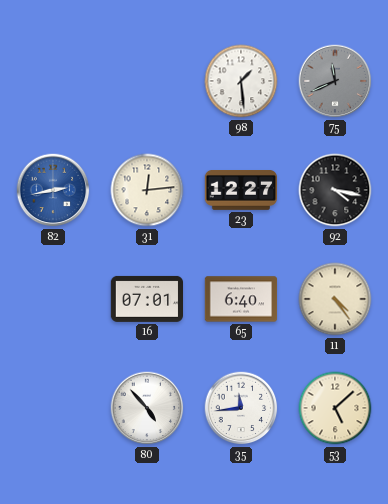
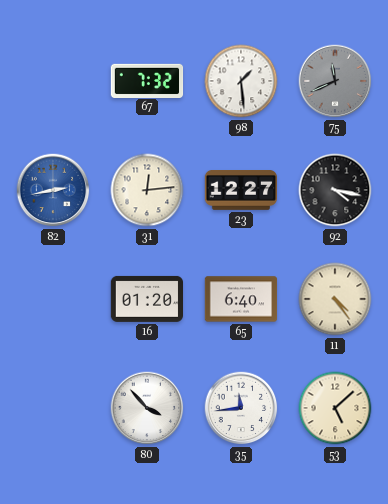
67: none -> 7:32 (147, 80)
16: 07:01 -> 01:20 (147, 299)
80: 4:53 -> 3:53 (147, 408)
